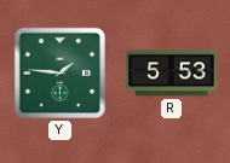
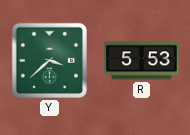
Y: 1:46 -> 3:38 (49, 60)
